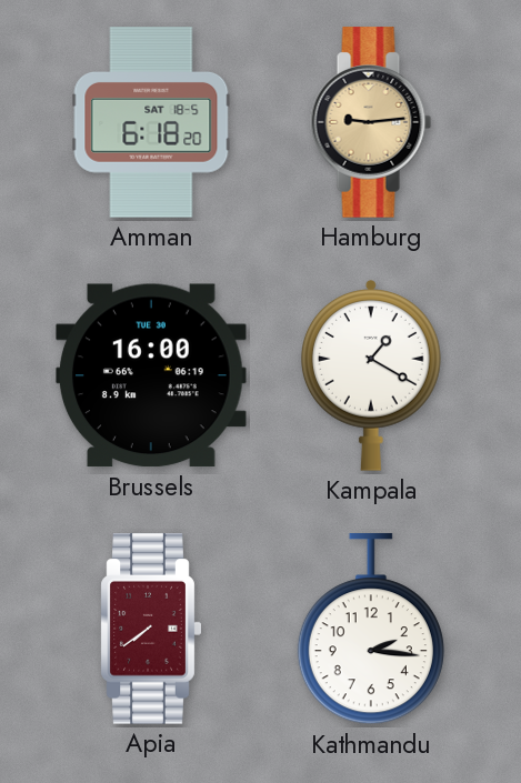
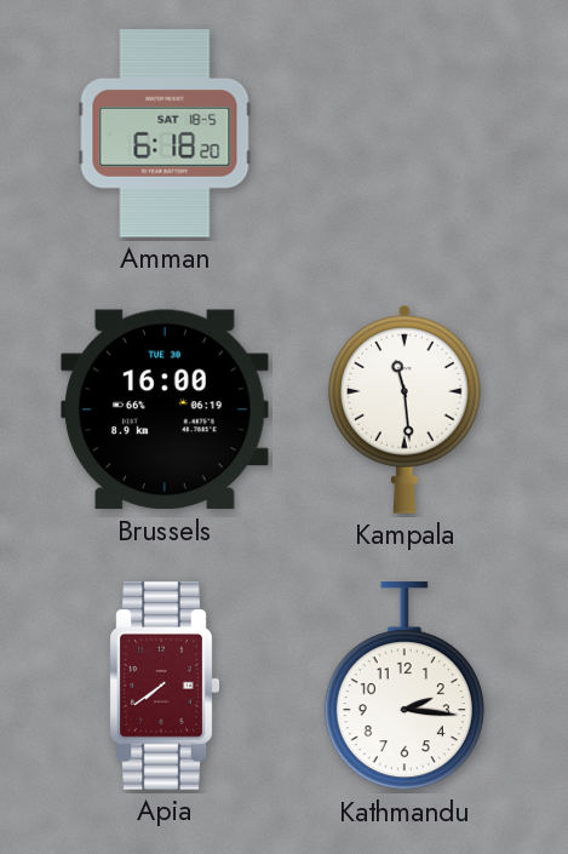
Hamburg: 9:14 -> none (371, 122)
Kampala: 1:20 -> 11:29 (405, 411)
